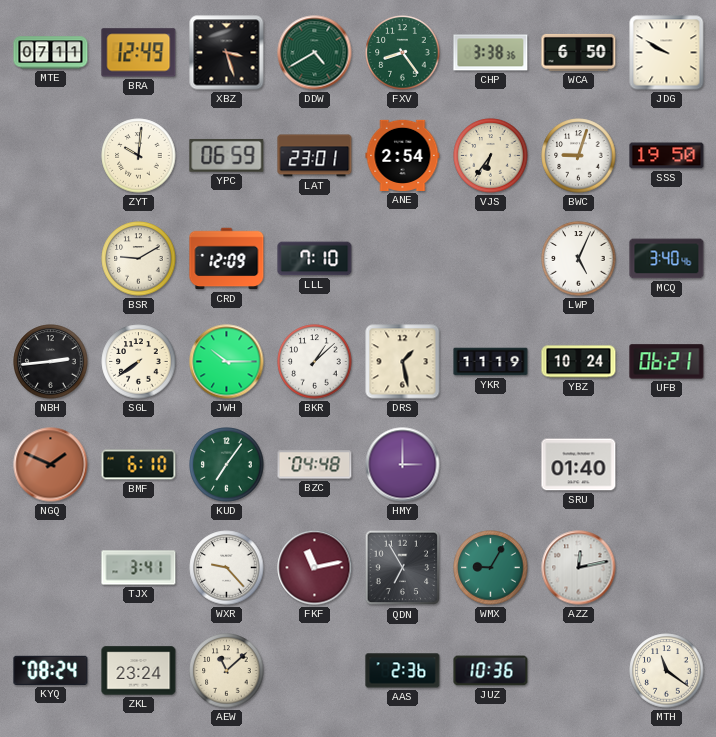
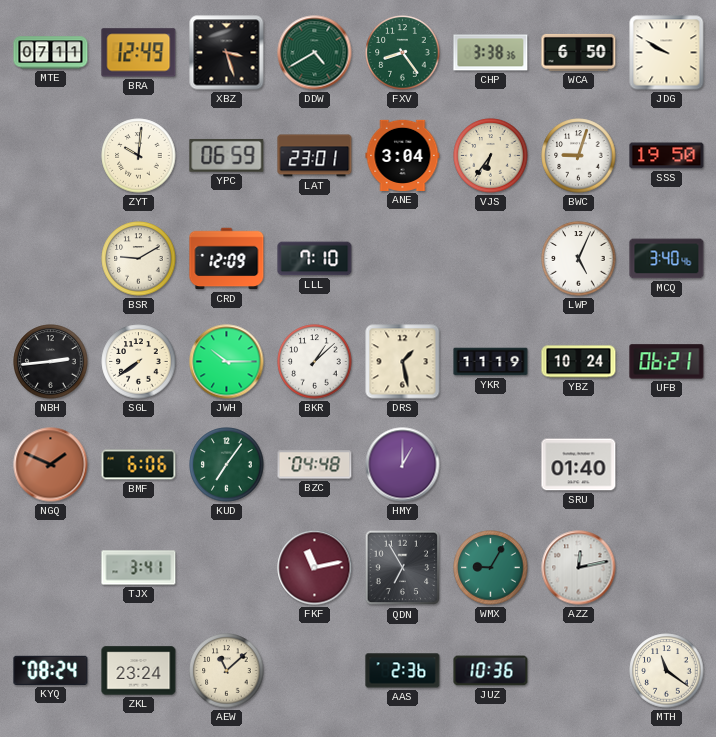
ANE: 2:54 -> 3:04 (403, 155)
BMF: 6:10 -> 6:06 (139, 465)
HMY: 3:00 -> 1:00 (403, 465)
WXR: 9:23 -> none (227, 568)
